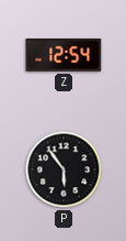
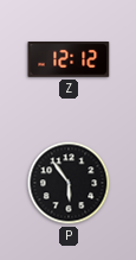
Z: 12:54 -> 12:12 (69, 61)
